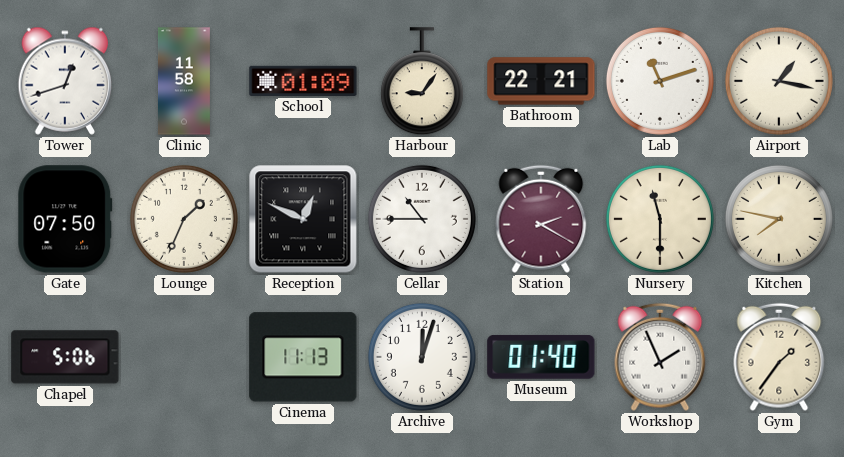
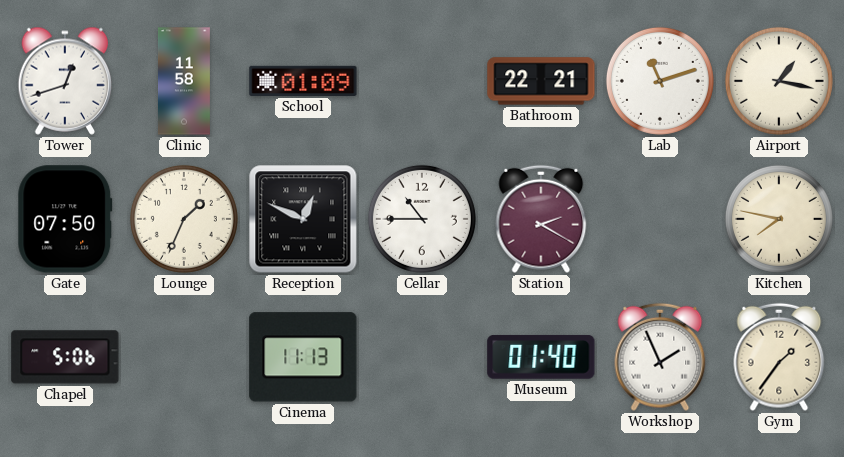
Harbour: 9:06 -> none (422, 82)
Nursery: 11:30 -> none (660, 219)
Archive: 12:03 -> none (422, 357)
